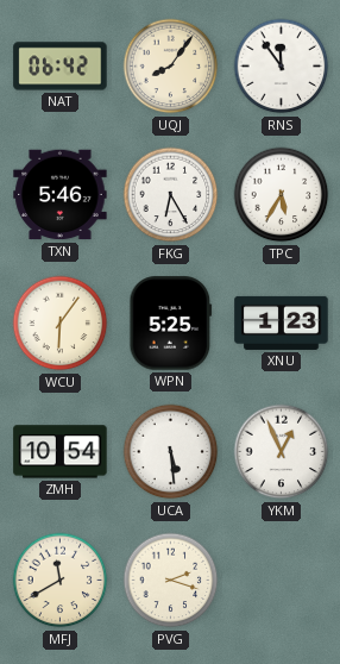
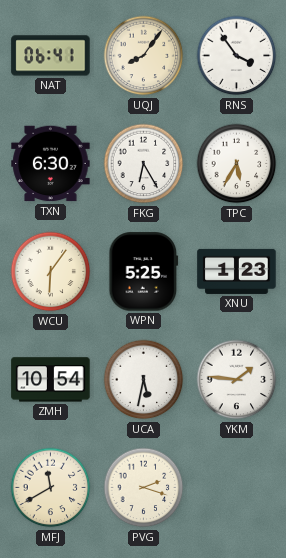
NAT: 06:42 -> 06:41 (51, 56)
RNS: 11:54 -> 3:54 (237, 56)
TXN: 5:46 -> 6:30 (51, 164)
UCA: 5:29 -> 5:32 (144, 380)
YKM: 12:56 -> 1:46 (237, 380)
